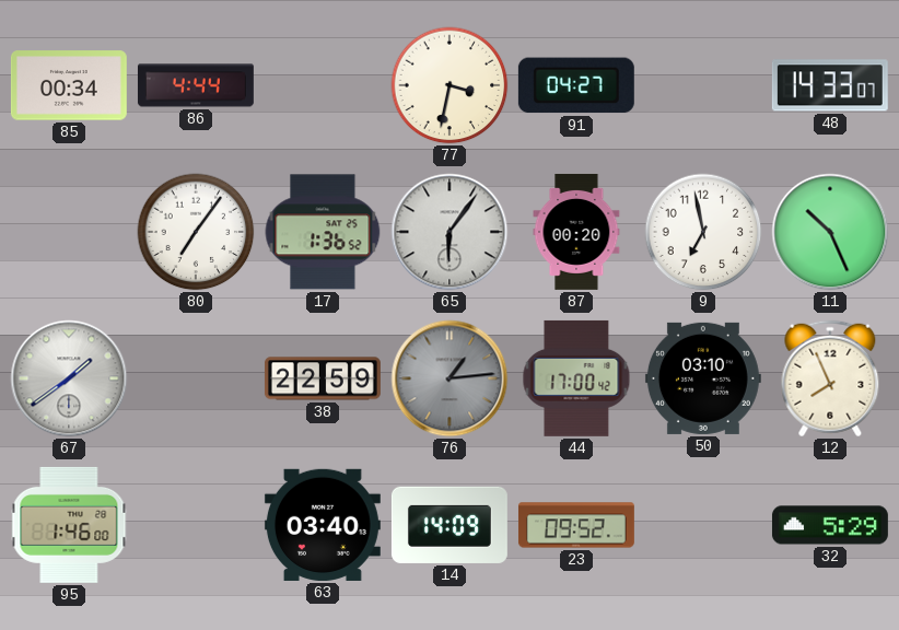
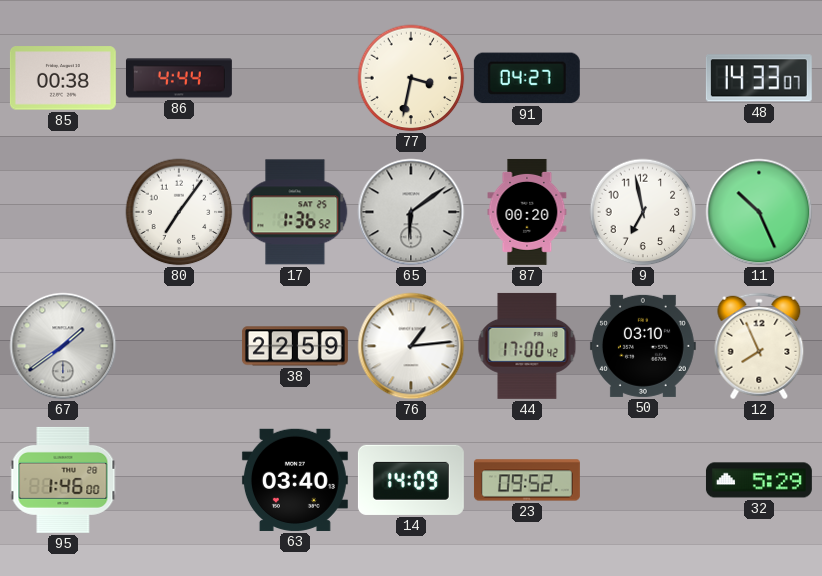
85: 00:34 -> 00:38 (63, 78)
65: 6:06 -> 6:09 (411, 212)
76 dial: grey -> white (411, 346)
